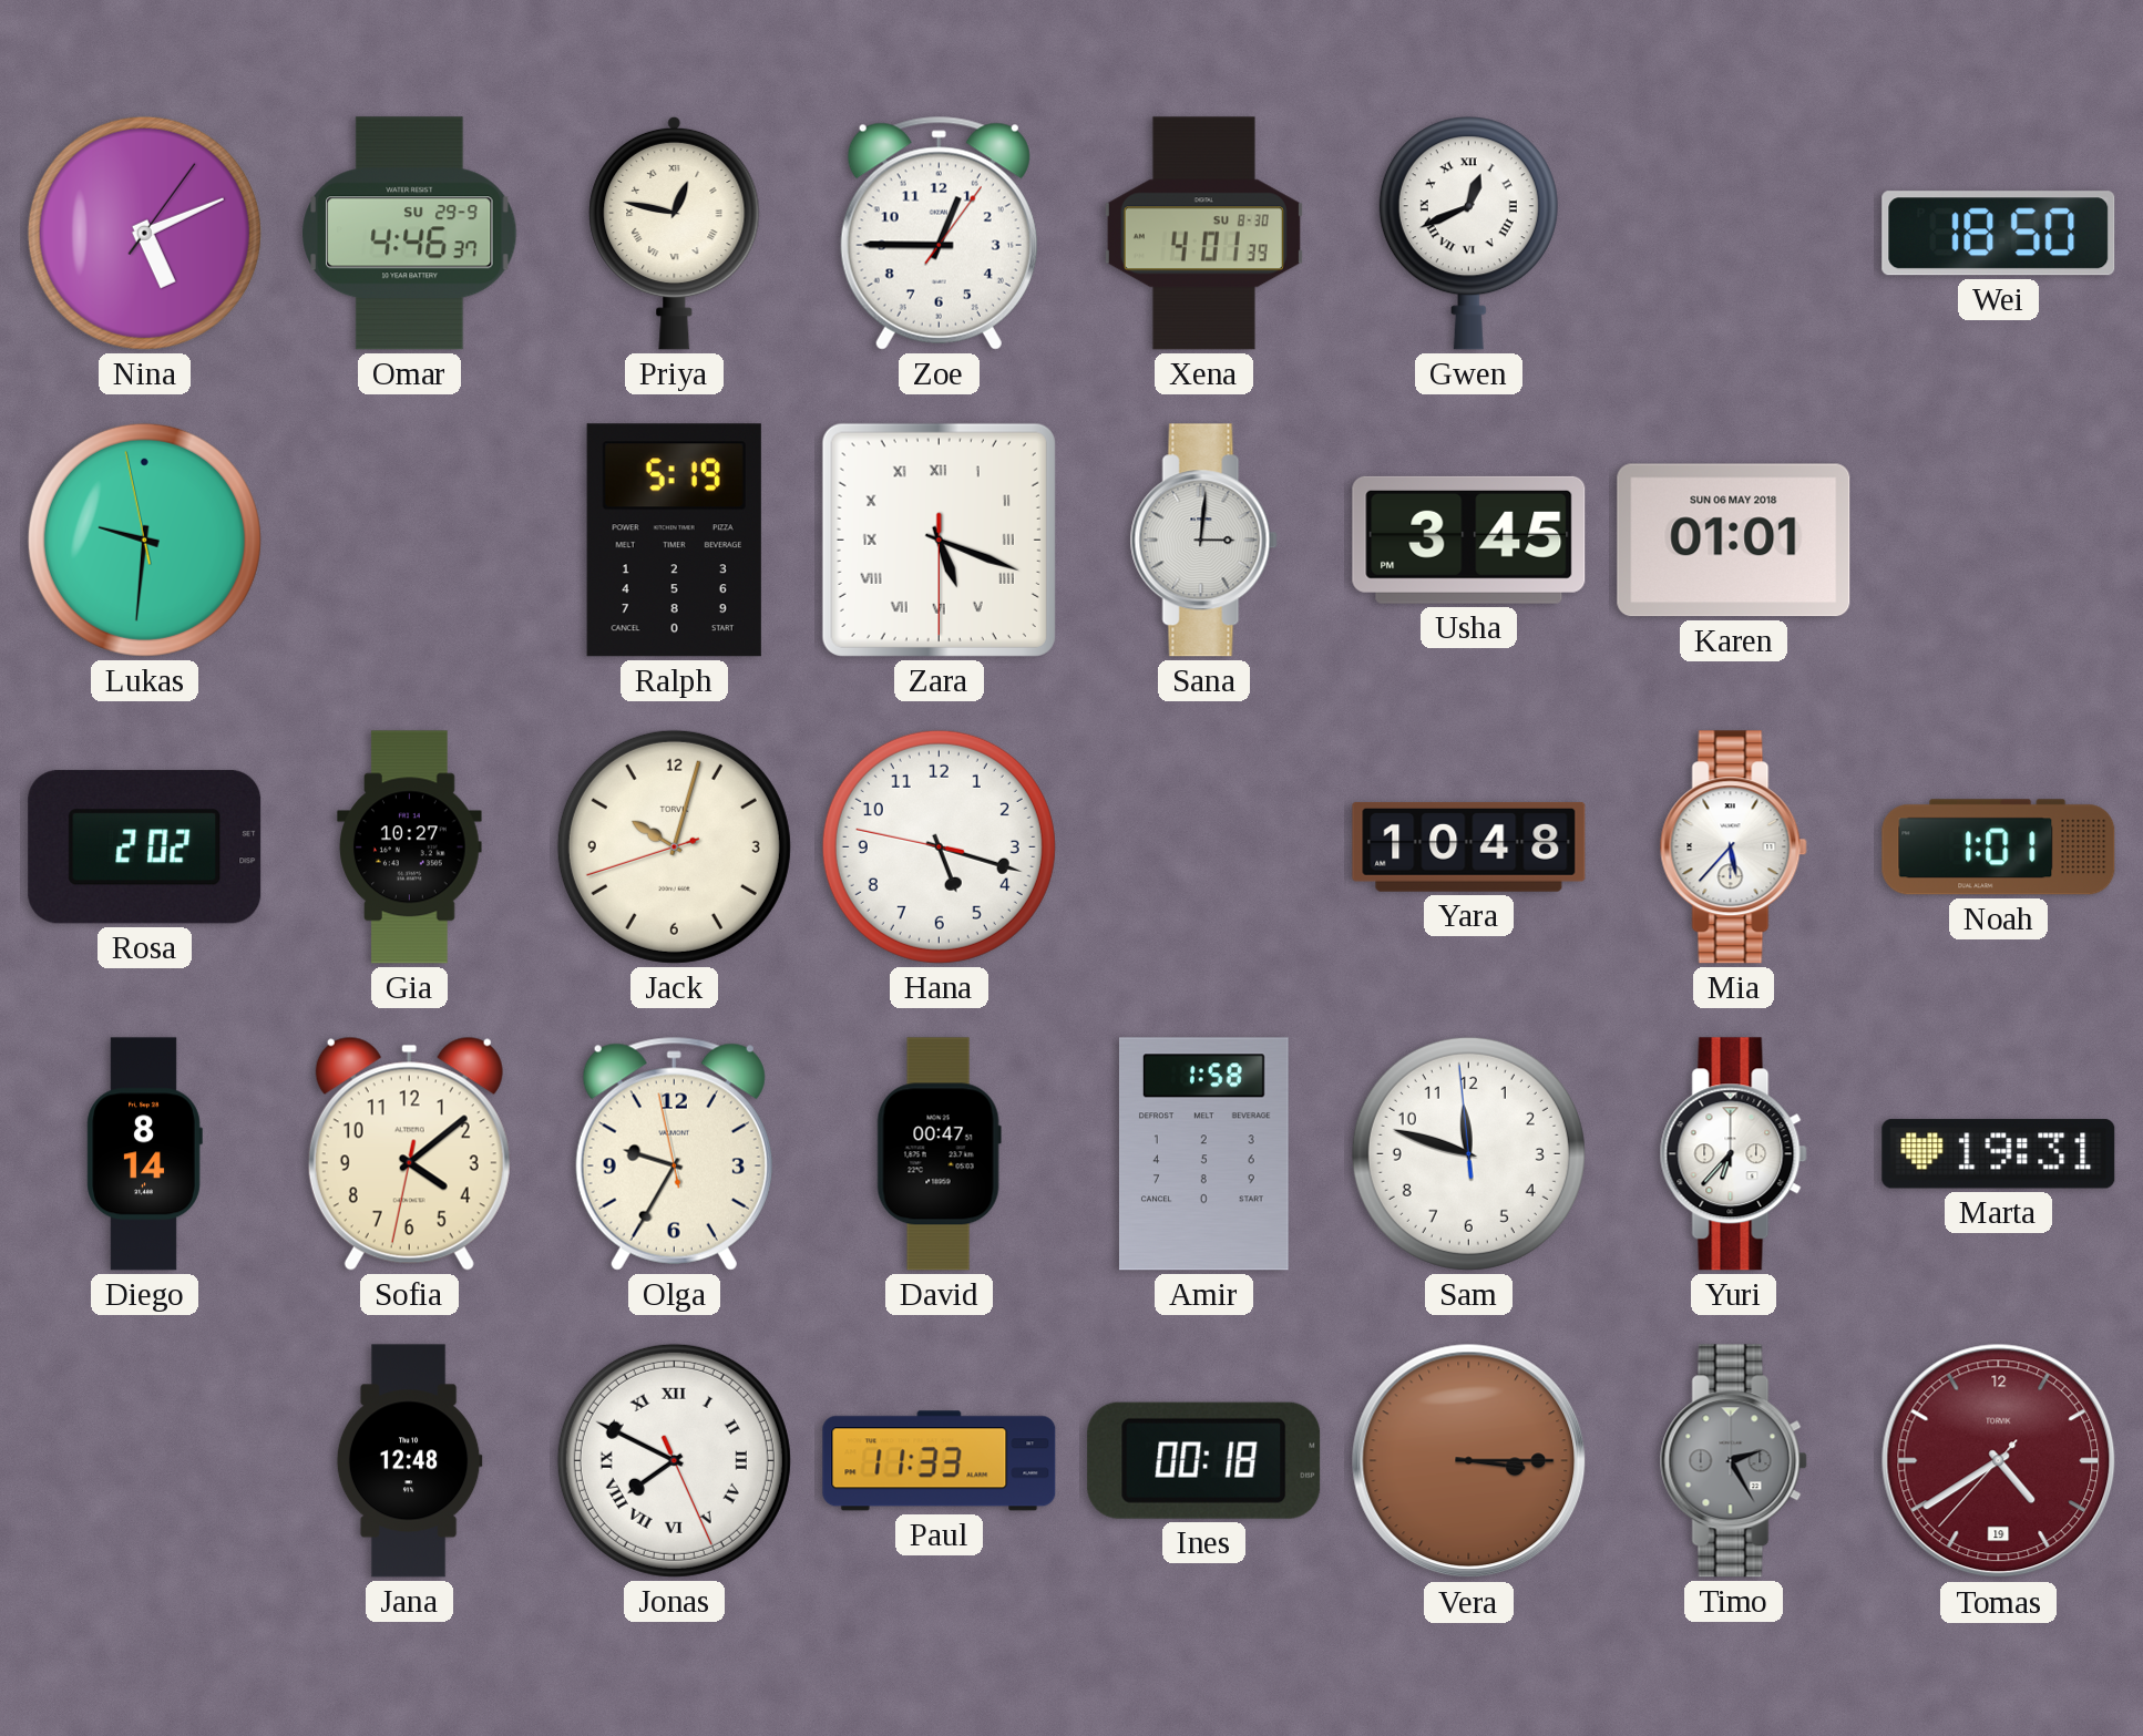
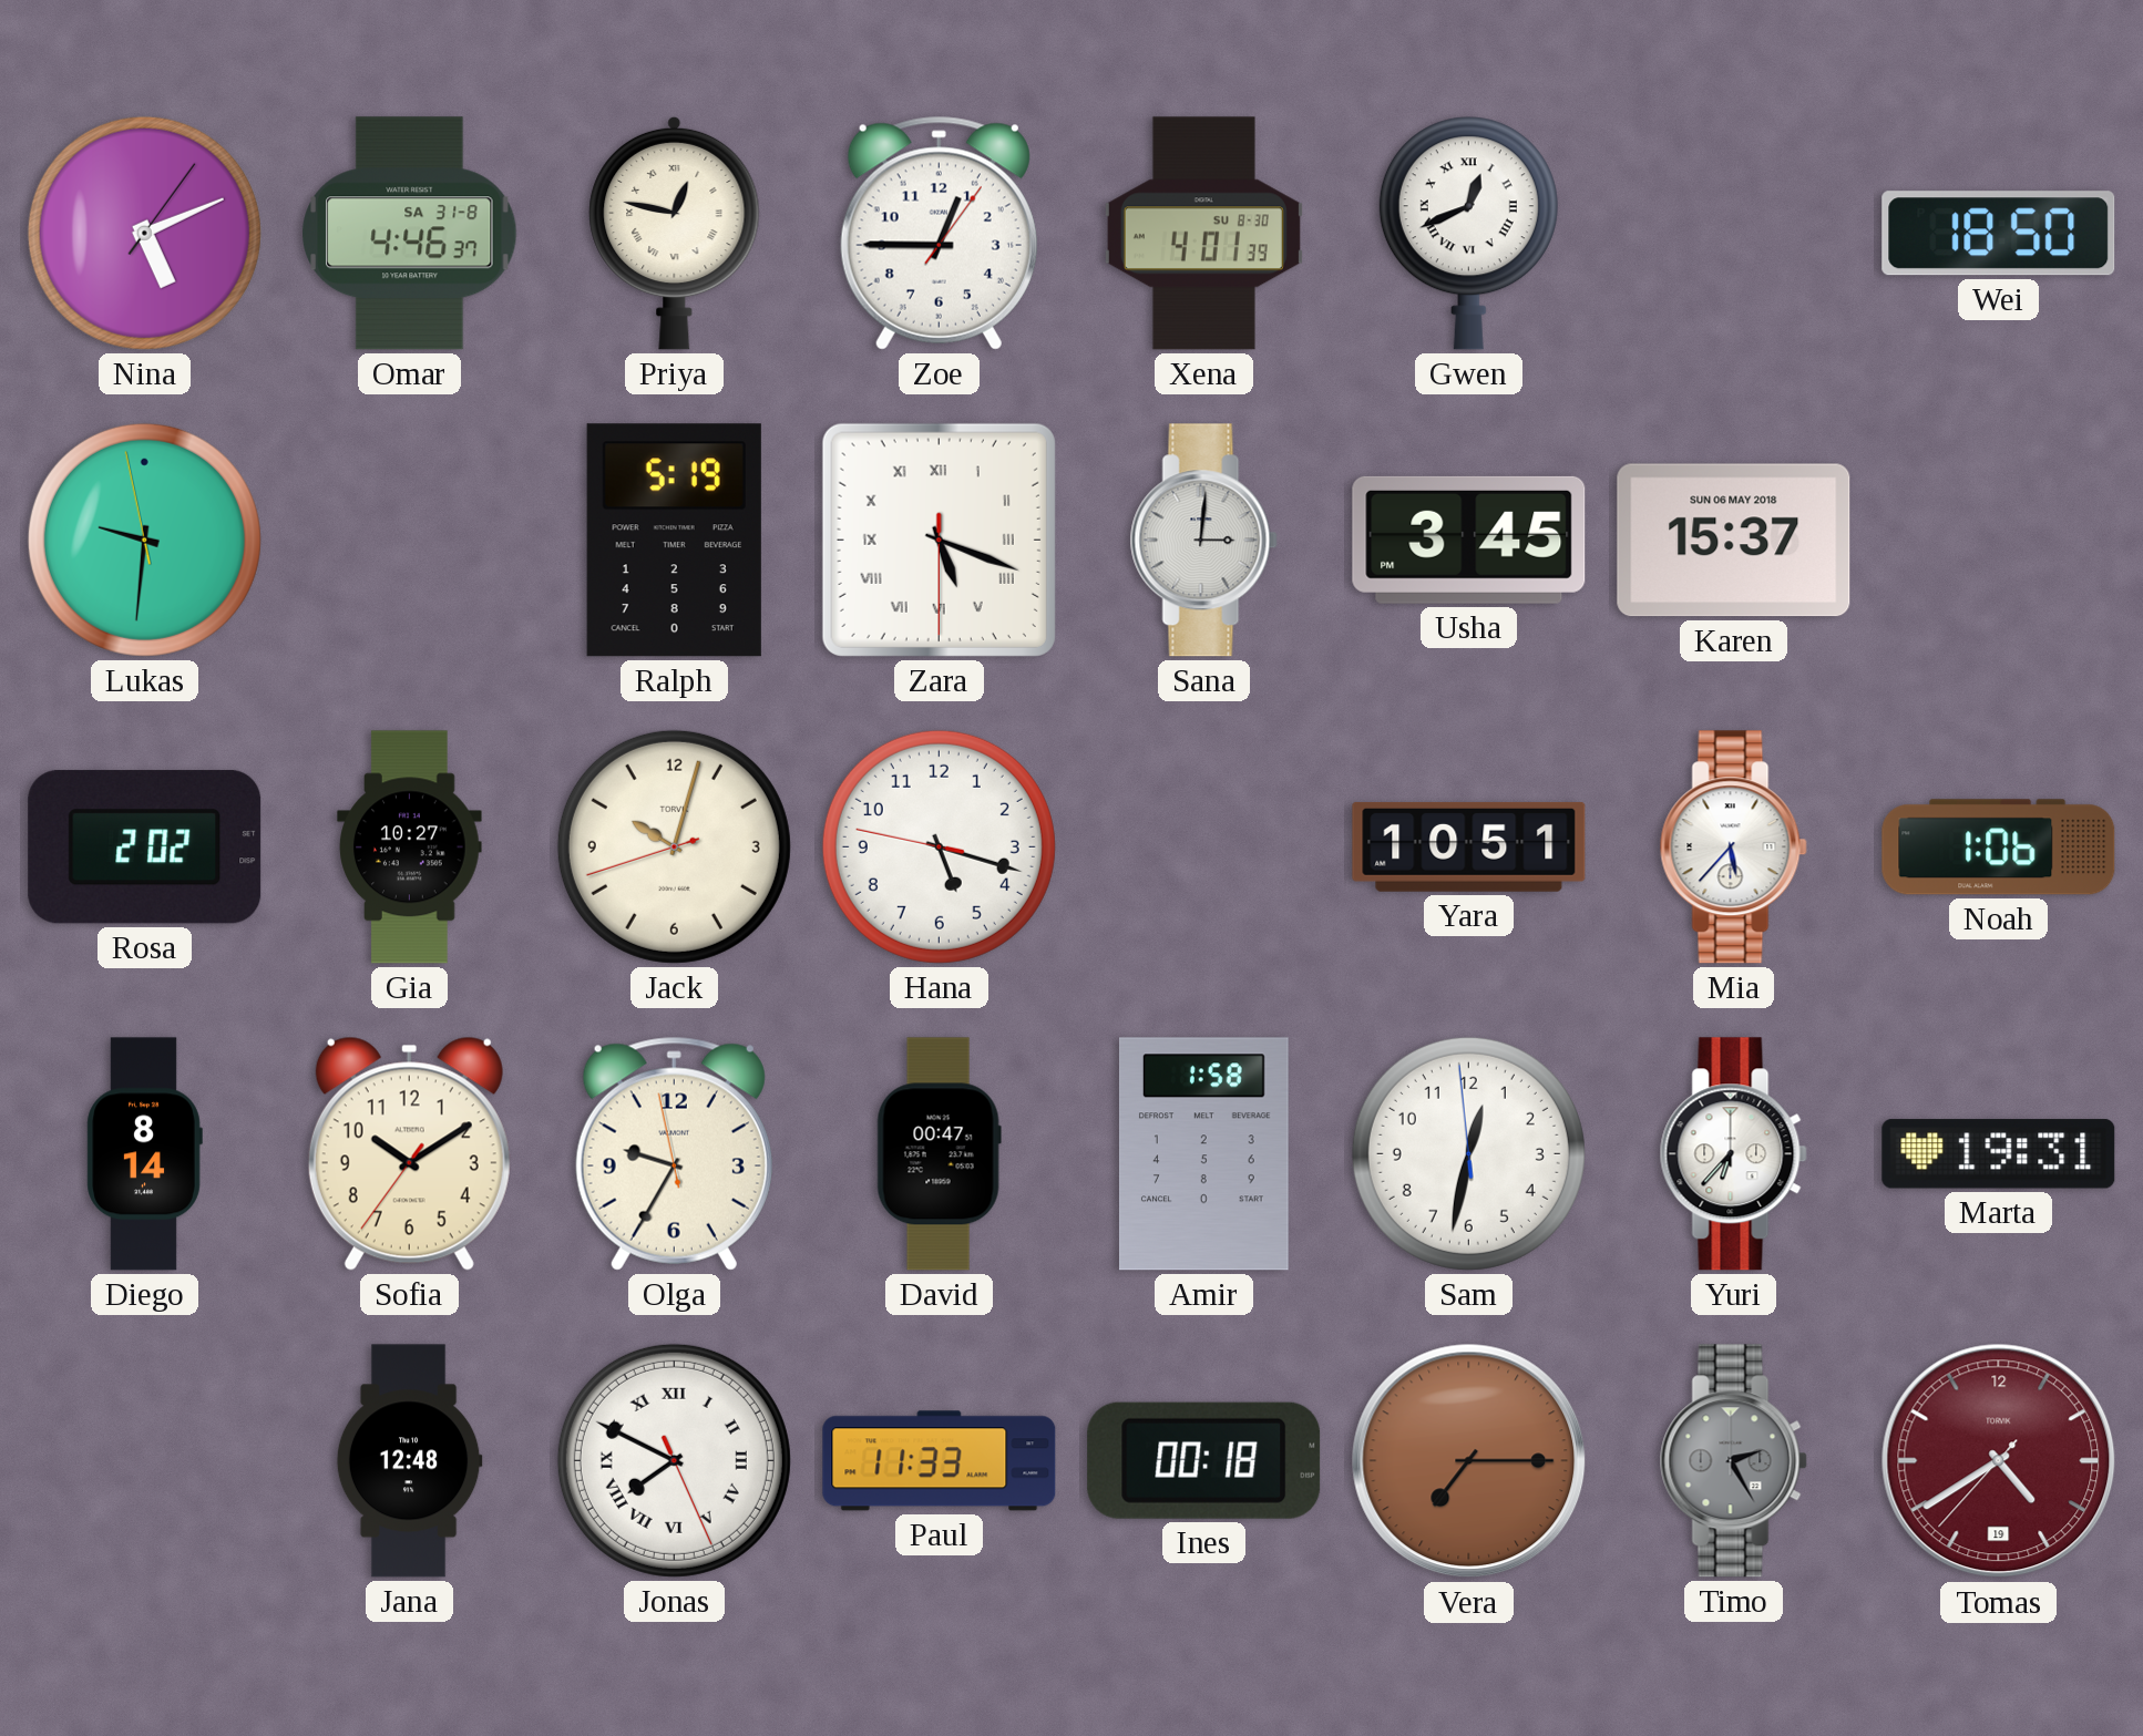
Omar date: SU 29-9 -> SA 31-8 (410, 234)
Karen: 01:01 -> 15:37 (1734, 541)
Yara: 10:48 -> 10:51 (1469, 846)
Noah: 1:01 -> 1:06 (1999, 848)
Sofia: 4:08 -> 10:09 (409, 1153)
Sam: 11:47 -> 12:31 (1468, 1153)
Vera: 3:15 -> 7:15 (1469, 1461)
